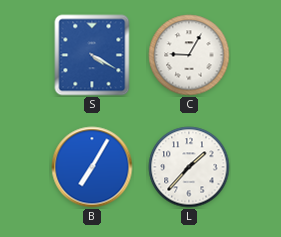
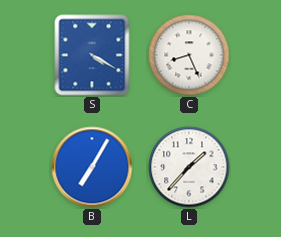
C: 9:05 -> 8:26 (189, 55)
